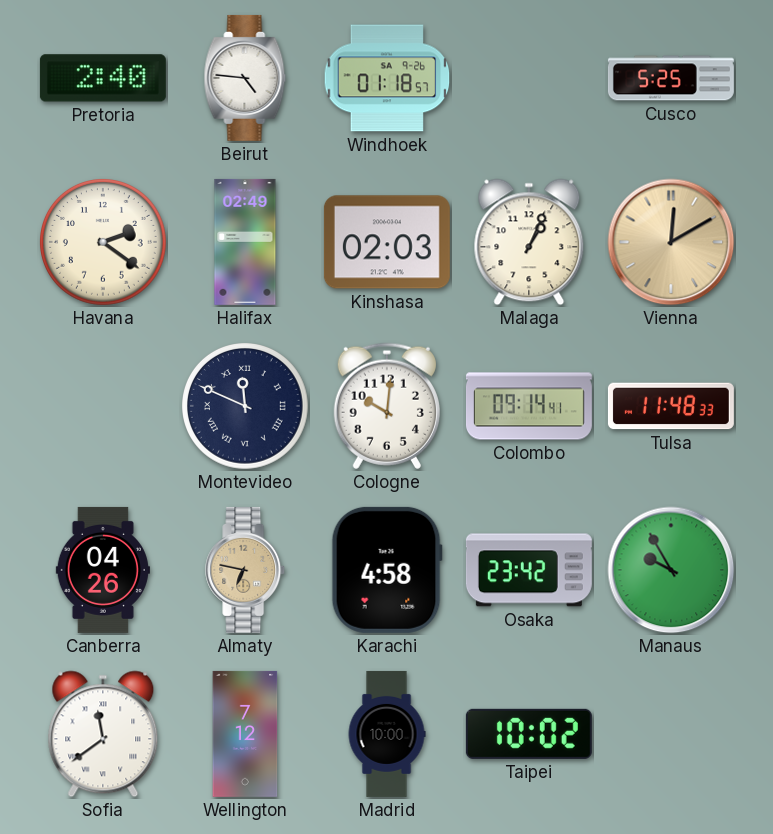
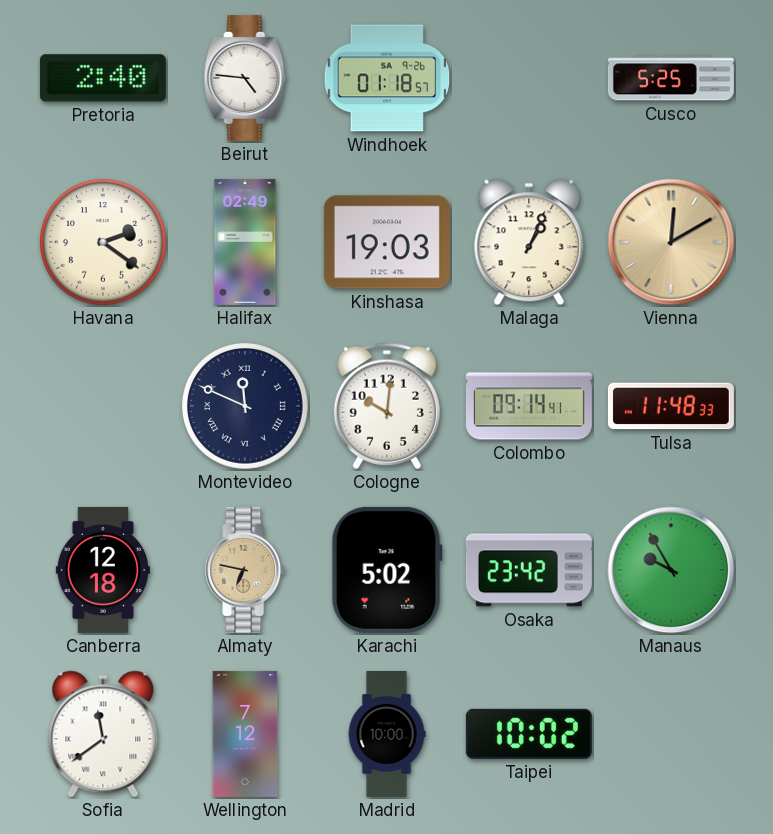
Kinshasa: 02:03 -> 19:03 (387, 242)
Canberra: 04:26 -> 12:18 (103, 570)
Karachi: 4:58 -> 5:02 (387, 570)
